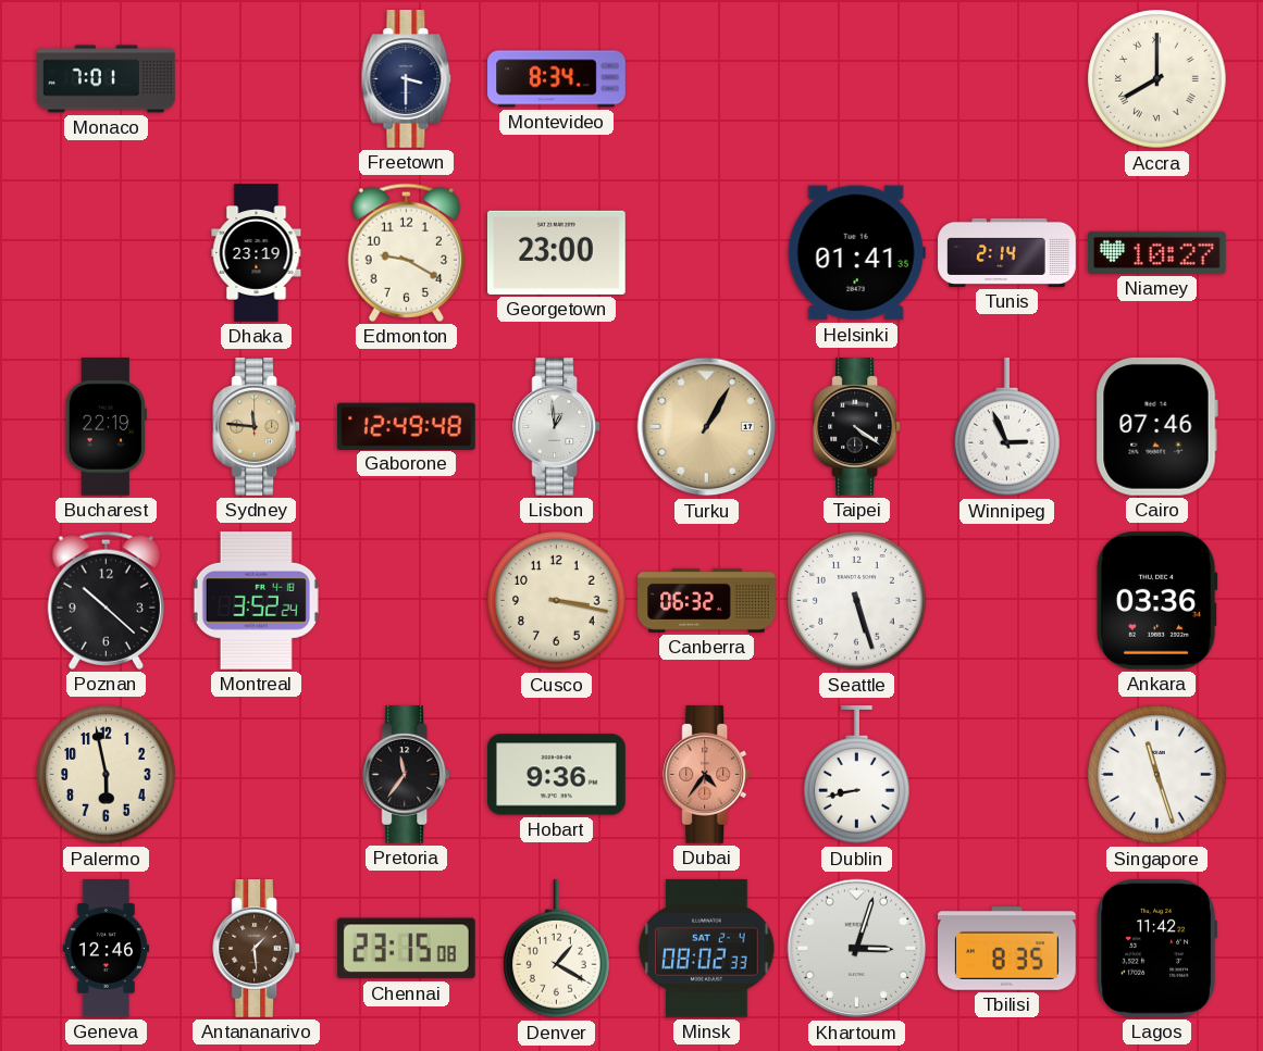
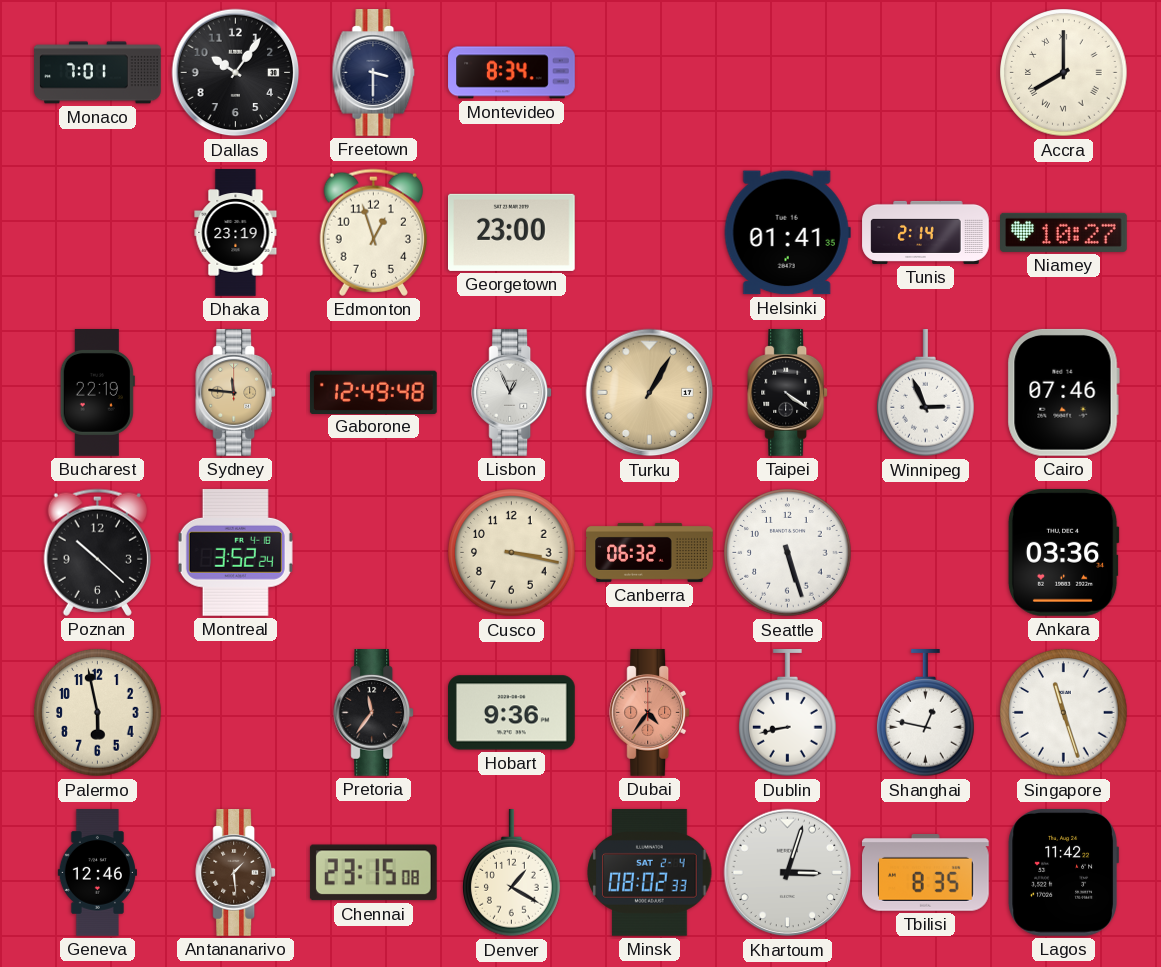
Dallas: none -> 10:06 (236, 73)
Edmonton: 9:20 -> 12:57 (373, 232)
Lisbon: 12:59 -> 12:56 (512, 393)
Shanghai: none -> 12:47 (926, 714)
